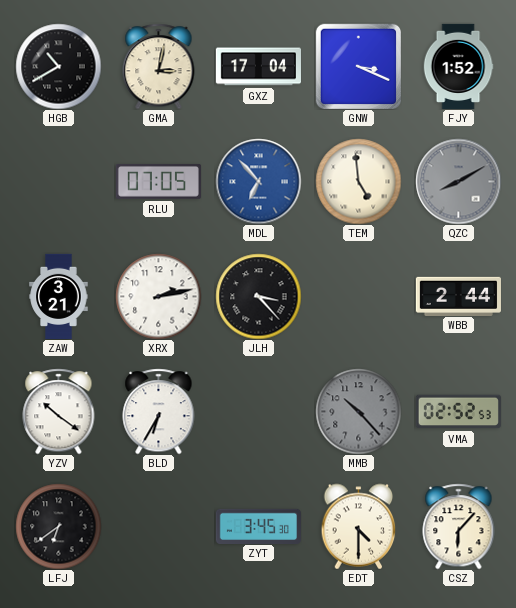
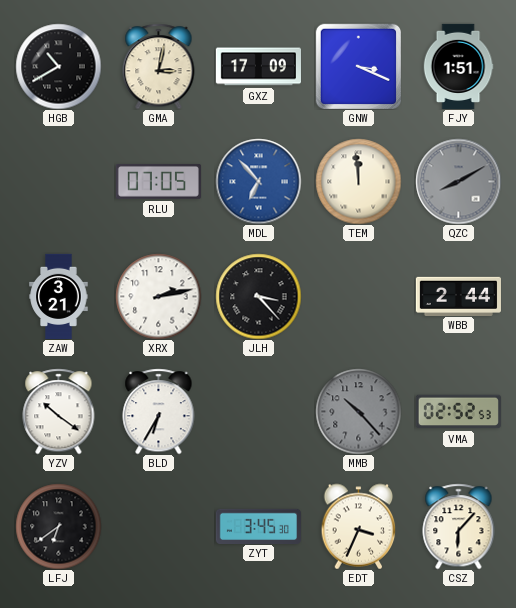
GXZ: 17:04 -> 17:09 (258, 67)
FJY: 1:52 -> 1:51 (458, 66)
TEM: 4:59 -> 11:59 (358, 181)
EDT: 4:30 -> 3:34 (359, 526)
